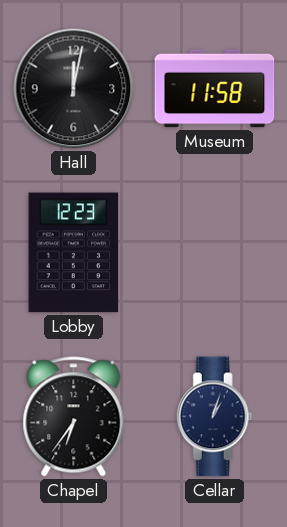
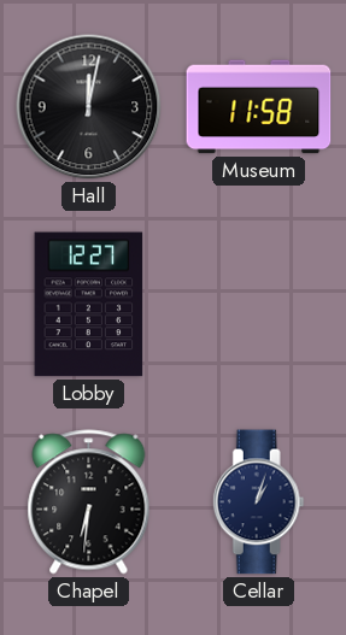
Lobby: 12:23 -> 12:27 (89, 305)
Chapel: 6:36 -> 6:31 (89, 502)
